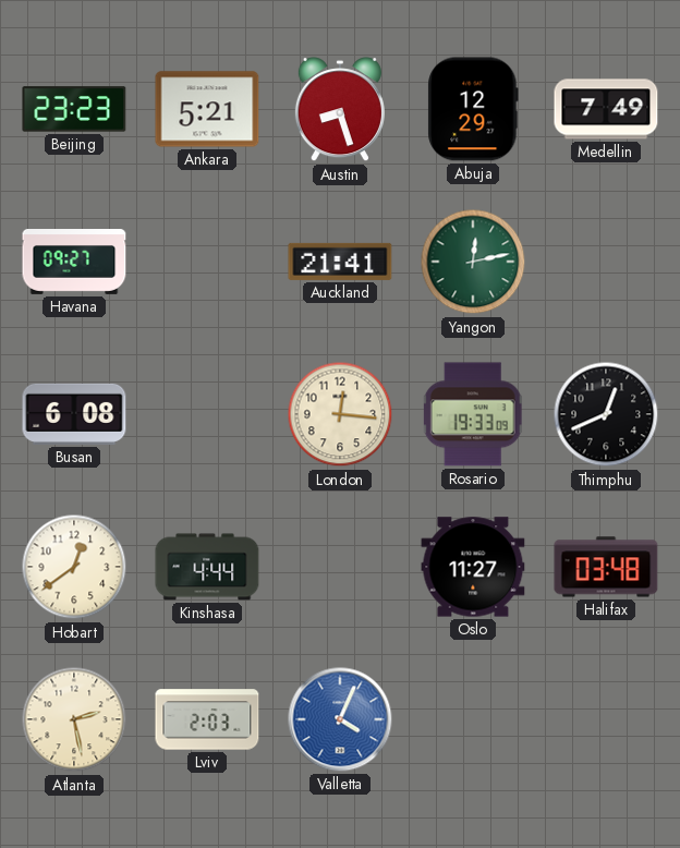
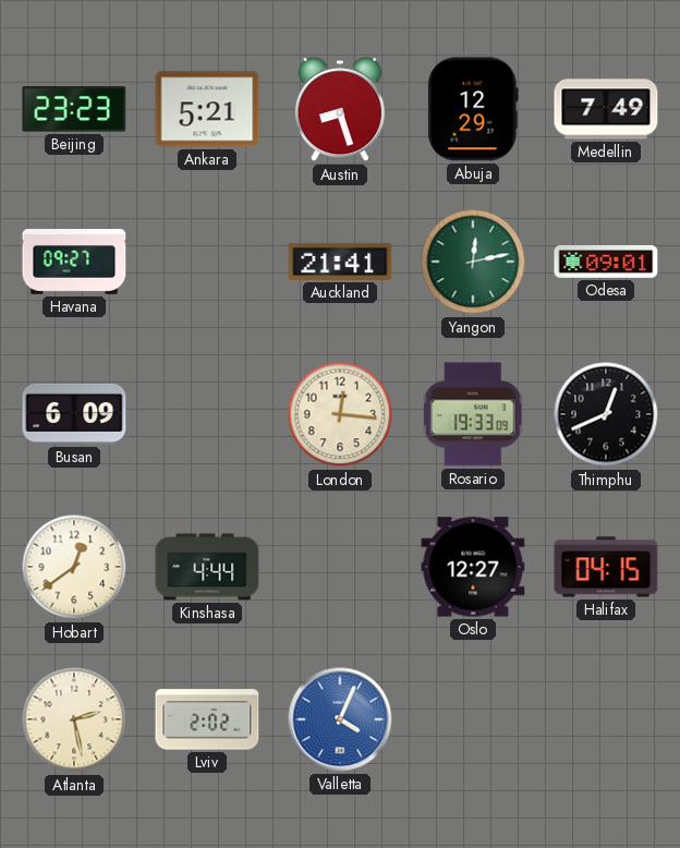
Odesa: none -> 09:01 (606, 262)
Busan: 6:08 -> 6:09 (74, 414)
Oslo: 11:27 -> 12:27 (473, 567)
Halifax: 03:48 -> 04:15 (606, 567)
Lviv: 2:03 -> 2:02 (207, 719)
